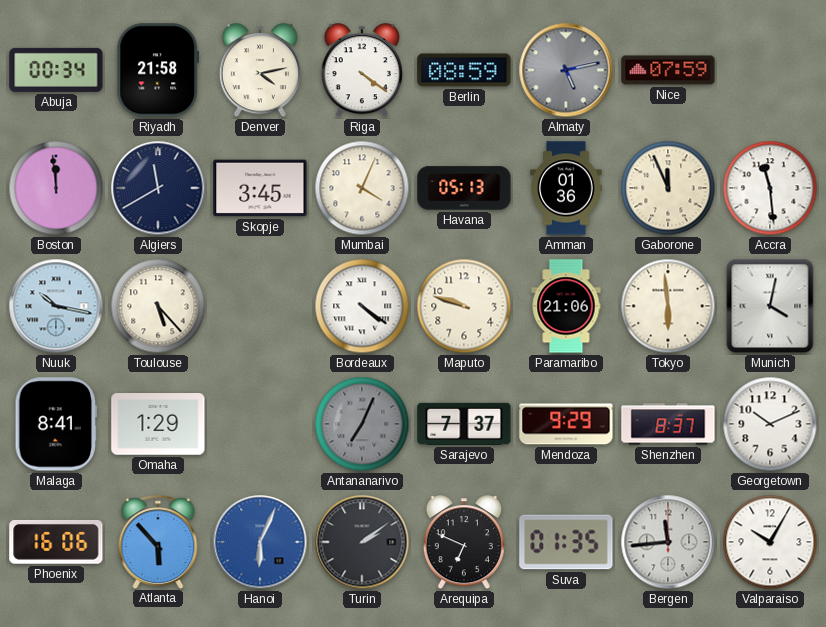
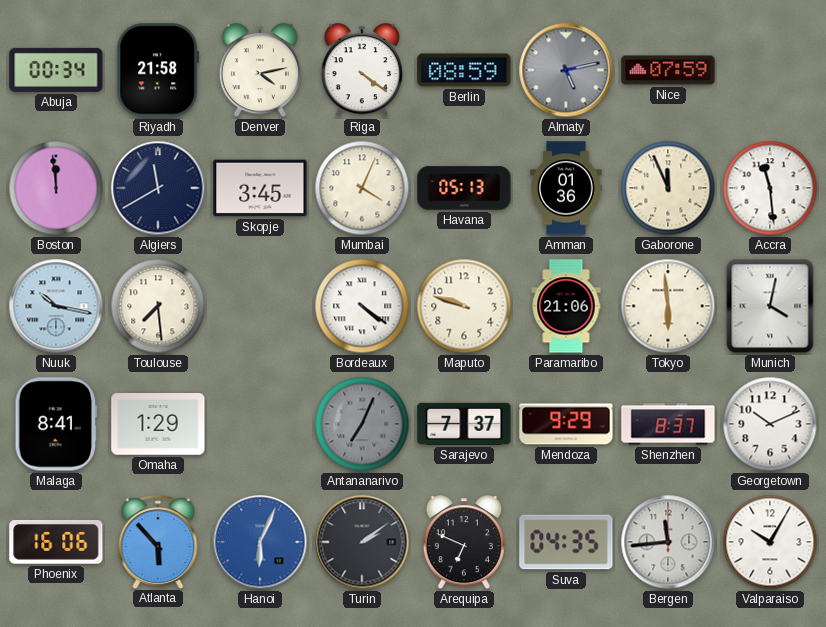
Toulouse: 5:23 -> 7:29 (158, 306)
Suva: 01:35 -> 04:35 (566, 542)
